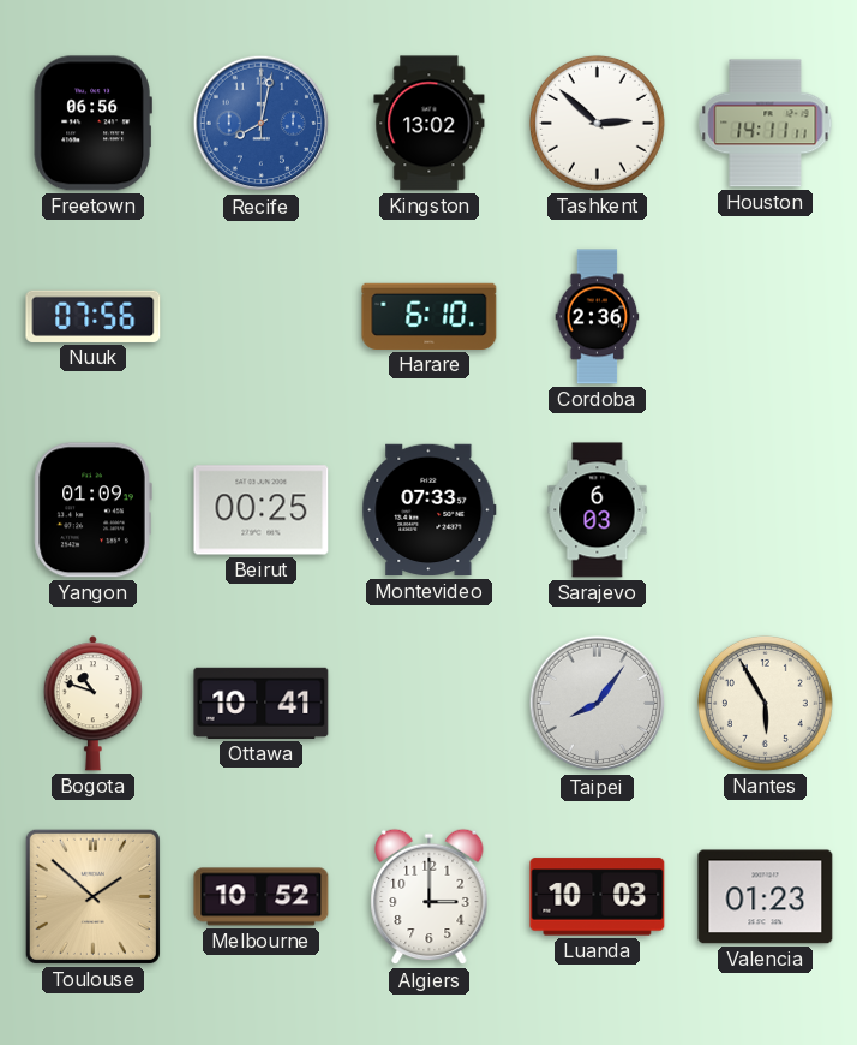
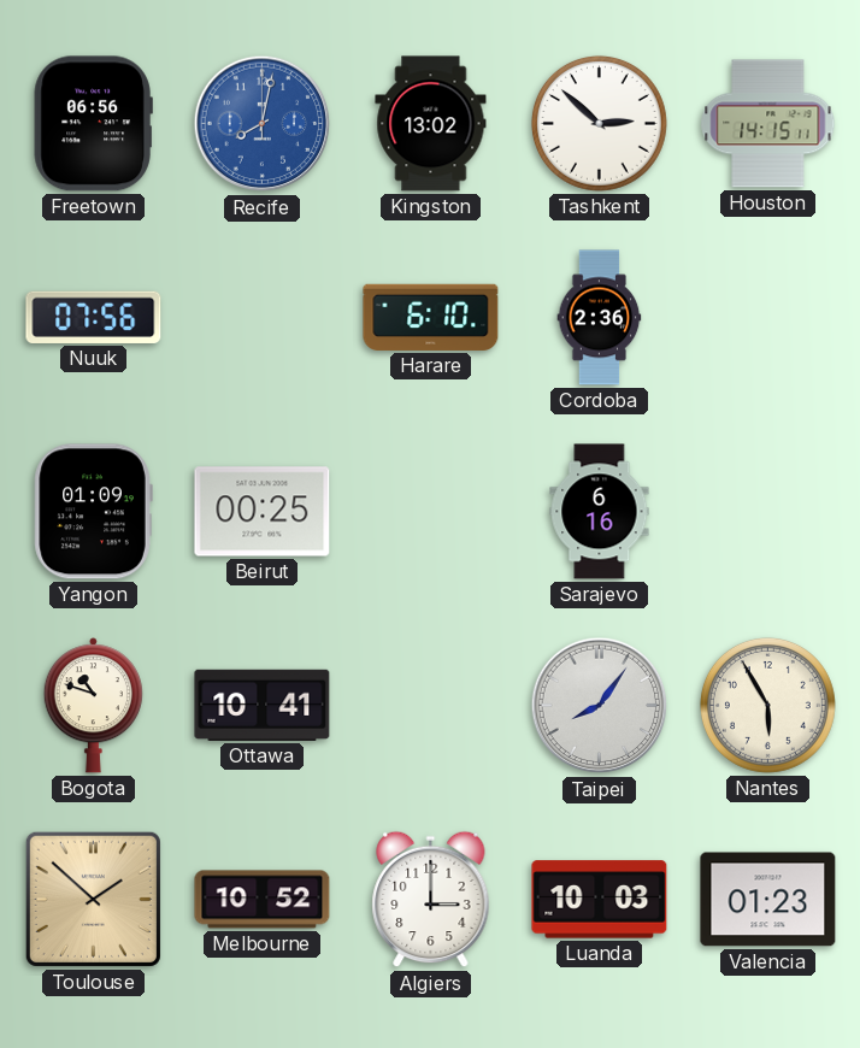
Houston: 14:11 -> 14:15 (768, 124)
Montevideo: 07:33 -> none (430, 510)
Sarajevo: 6:03 -> 6:16 (600, 512)
